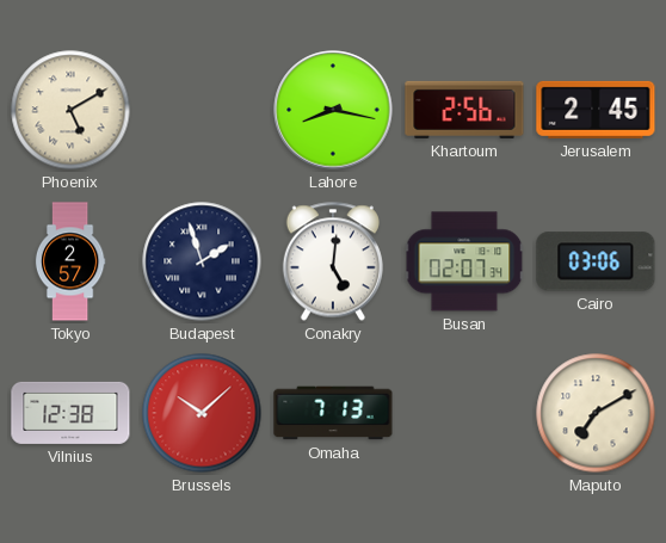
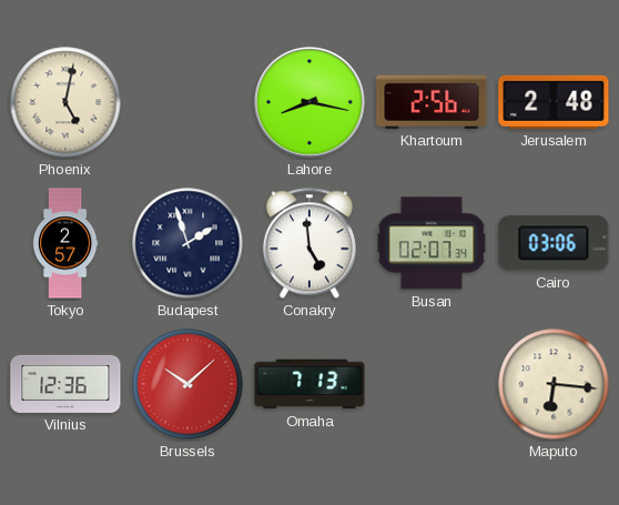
Phoenix: 5:10 -> 5:02 (65, 102)
Jerusalem: 2:45 -> 2:48 (554, 102)
Conakry: 5:01 -> 4:59 (309, 243)
Vilnius: 12:38 -> 12:36 (65, 384)
Maputo: 7:10 -> 6:16 (554, 384)
